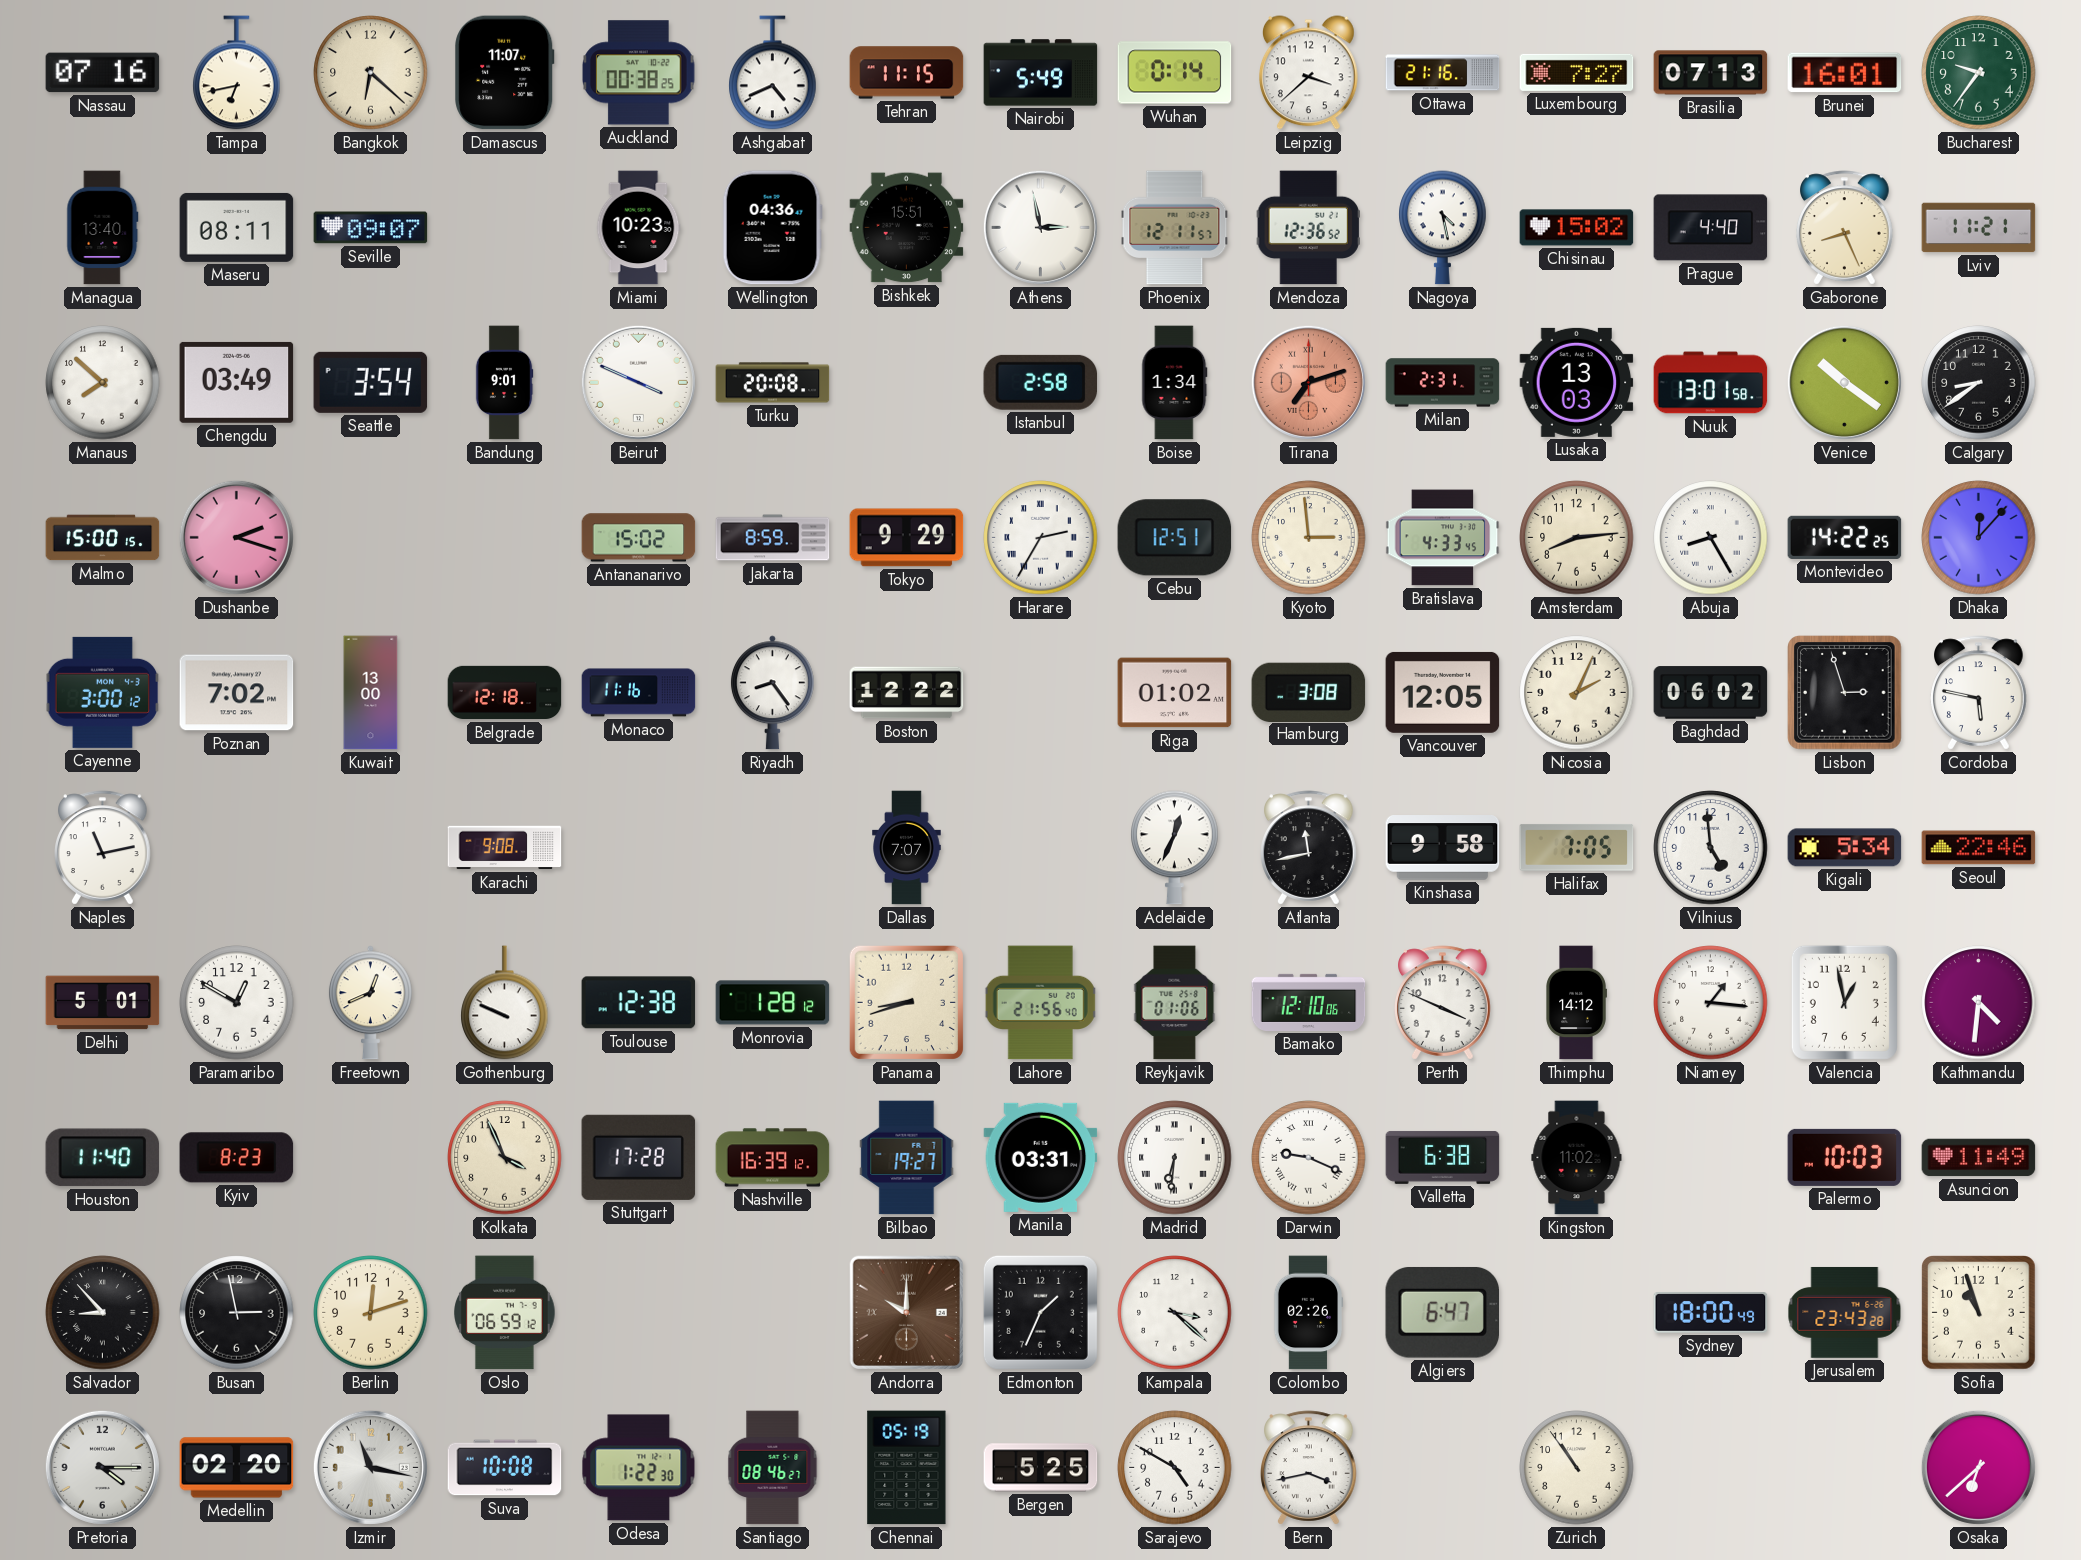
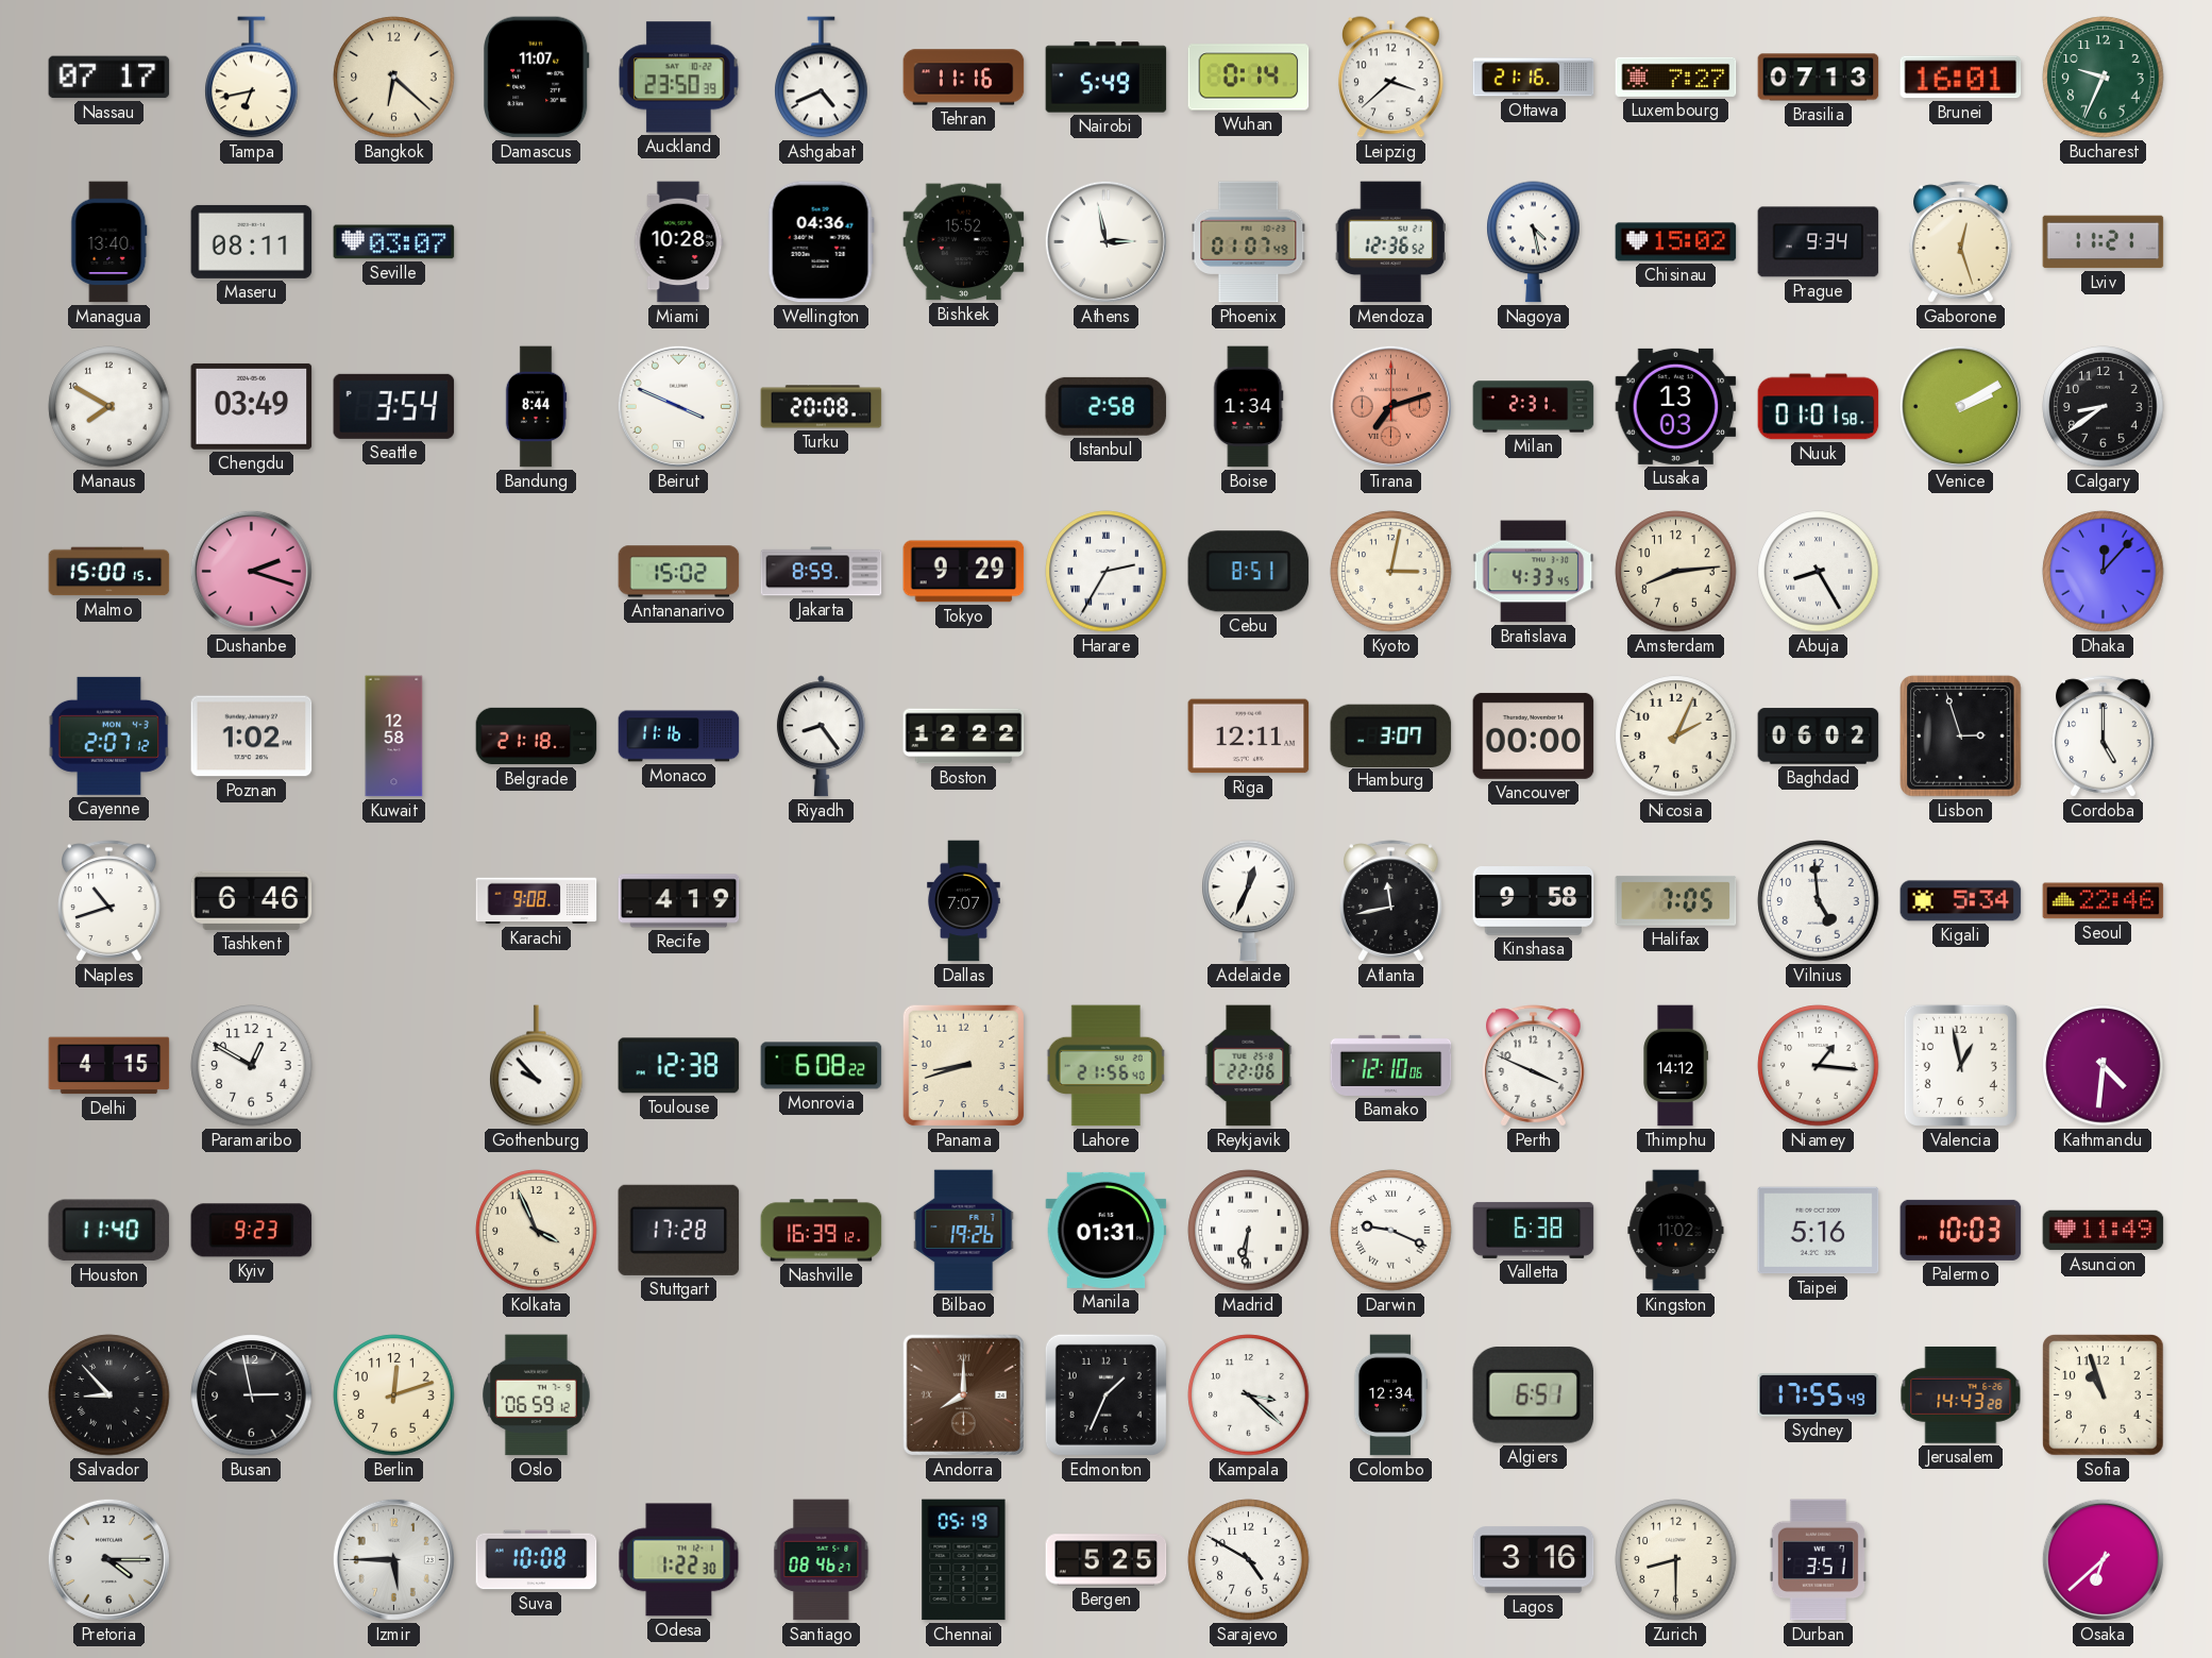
Nassau: 07:16 -> 07:17 (109, 78)
Auckland: 00:38 -> 23:50 (679, 78)
Tehran: 11:15 -> 11:16 (964, 78)
Bucharest: 9:36 -> 9:34 (2104, 78)
Seville: 09:07 -> 03:07 (394, 242)
Miami: 10:23 -> 10:28 (678, 242)
Bishkek: 15:51 -> 15:52 (964, 242)
Phoenix: 12:11 -> 01:07 (1249, 242)
Prague: 4:40 -> 9:34 (1819, 242)
Gaborone: 8:26 -> 12:27 (1961, 242)
Manaus: 7:52 -> 7:50 (109, 407)
Bandung: 9:01 -> 8:44 (536, 407)
Nuuk: 13:01 -> 01:01 (1819, 407)
Venice: 10:21 -> 2:10 (1960, 406)
Cebu: 12:51 -> 8:51 (1249, 572)
Kyoto: 2:59 -> 3:02 (1391, 572)
Montevideo: 14:22 -> none (1845, 537)
Cayenne: 3:00 -> 2:07 (109, 735)
Poznan: 7:02 -> 1:02 (252, 737)
Kuwait: 13:00 -> 12:58 (394, 737)
Belgrade: 12:18 -> 21:18 (537, 737)
Riga: 01:02 -> 12:11 (1249, 737)
Hamburg: 3:08 -> 3:07 (1391, 735)
Vancouver: 12:05 -> 00:00 (1534, 735)
Cordoba: 5:47 -> 5:00 (2104, 737)
Naples: 11:13 -> 10:42 (109, 901)
Tashkent: none -> 6:46 (252, 900)
Recife: none -> 4:19 (679, 901)
Delhi: 5:01 -> 4:15 (109, 1066)
Freetown: 12:41 -> none (370, 1003)
Gothenburg: 9:49 -> 9:53 (537, 1066)
Monrovia: 1:28 -> 6:08 (822, 1066)
Reykjavik: 01:06 -> 22:06 (1249, 1066)
Kyiv: 8:23 -> 9:23 (252, 1231)
Bilbao: 19:27 -> 19:26 (964, 1231)
Manila: 03:31 -> 01:31 (1107, 1230)
Taipei: none -> 5:16 (1819, 1231)
Andorra: 10:00 -> 8:00 (963, 1394)
Colombo: 02:26 -> 12:34 (1390, 1395)
Algiers: 6:47 -> 6:51 (1533, 1394)
Sydney: 18:00 -> 17:55 (1819, 1395)
Jerusalem: 23:43 -> 14:43 (1961, 1394)
Medellin: 02:20 -> none (237, 1468)
Izmir: 11:17 -> 5:45 (393, 1559)
Bern: 3:43 -> none (1309, 1468)
Lagos: none -> 3:16 (1534, 1560)
Zurich: 10:54 -> 8:30 (1676, 1560)
Durban: none -> 3:51 (1818, 1560)
